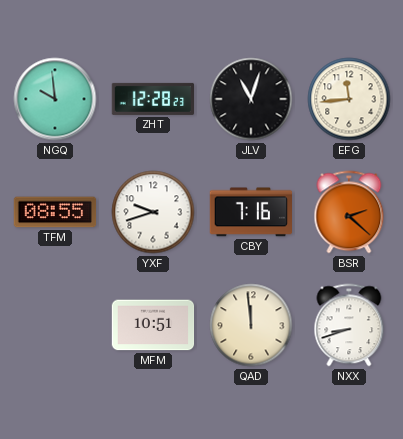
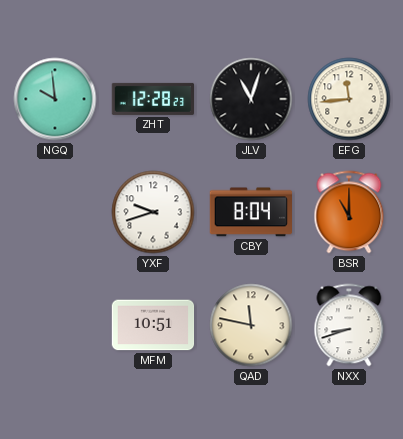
TFM: 08:55 -> none (55, 212)
CBY: 7:16 -> 8:04 (250, 212)
BSR: 2:22 -> 11:00 (349, 212)
QAD: 11:59 -> 11:47 (251, 325)
